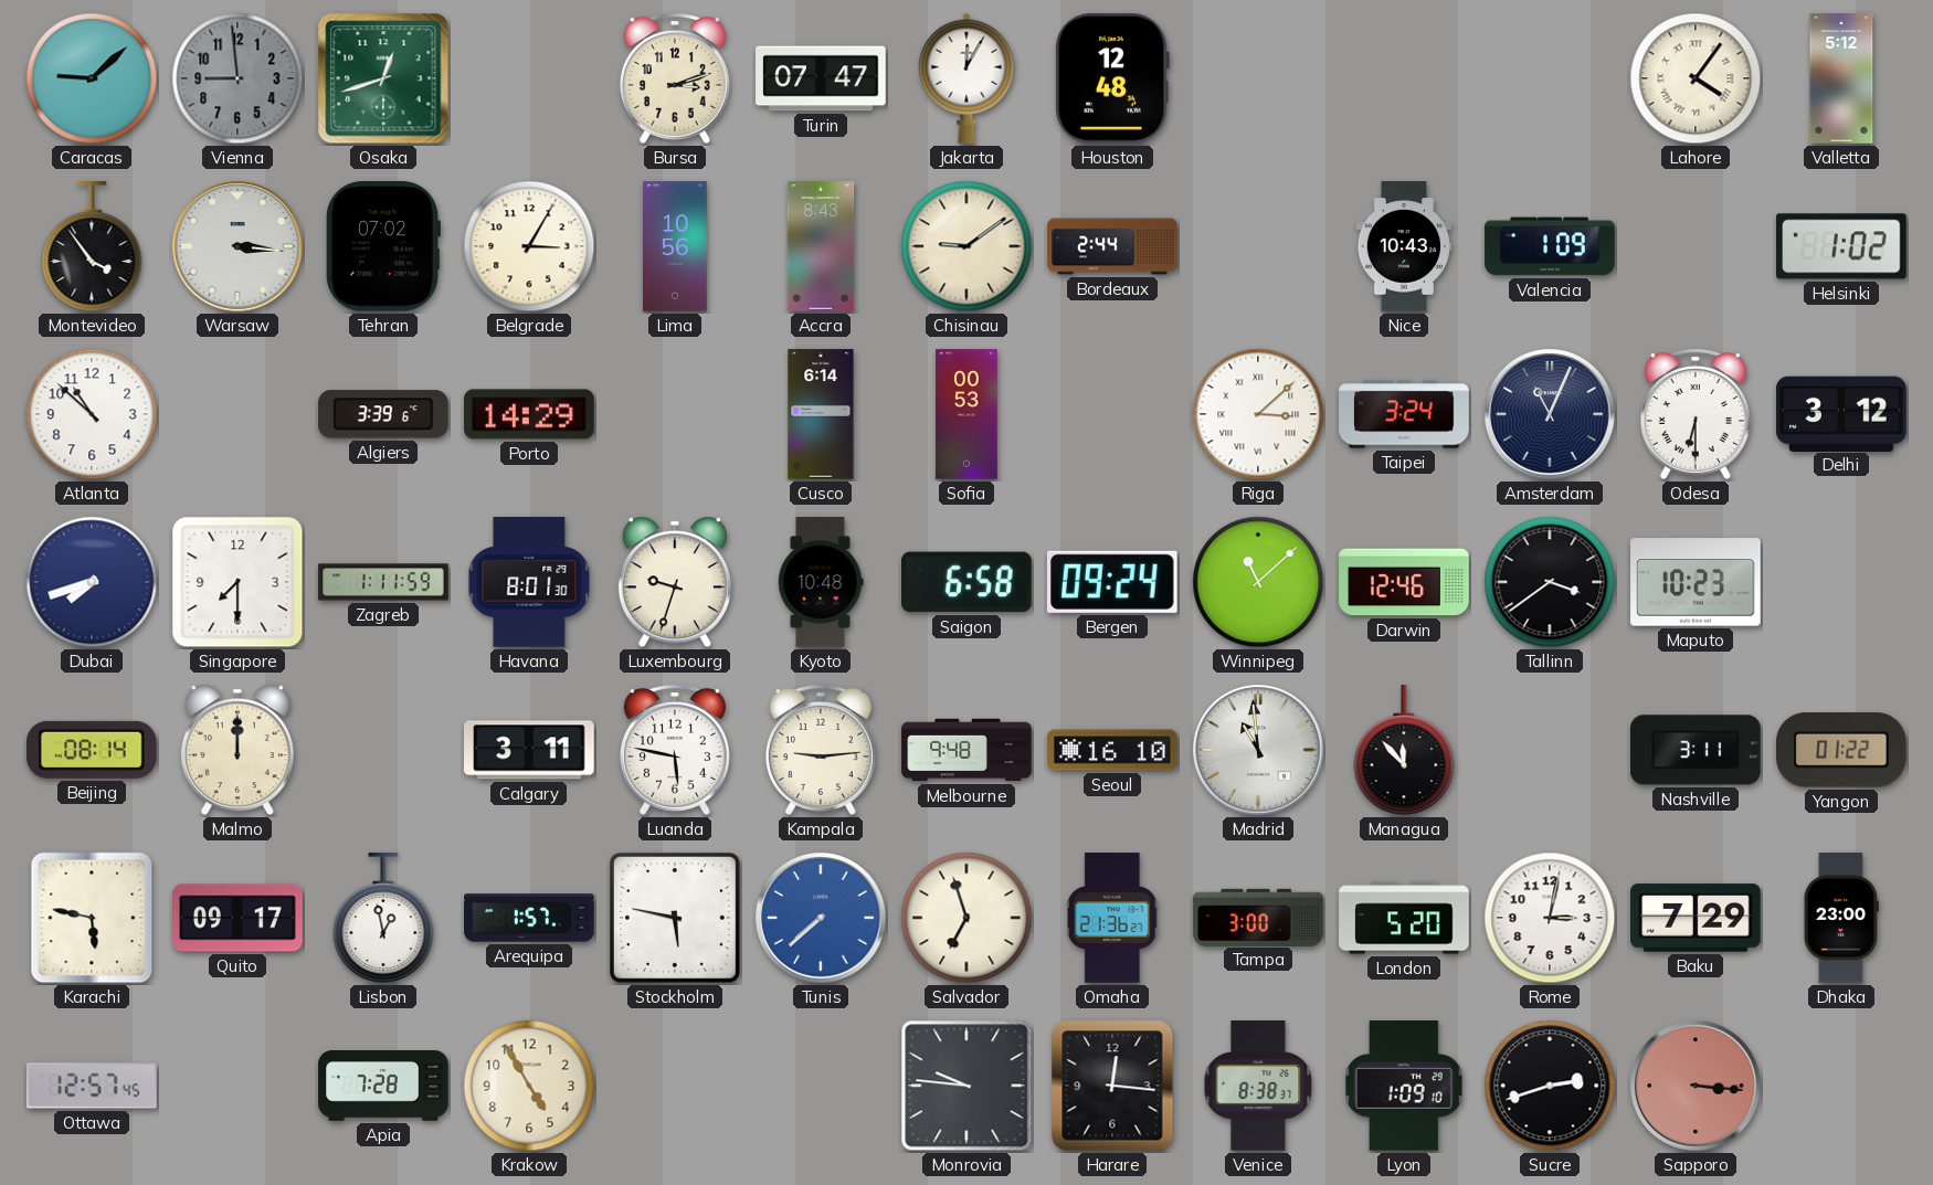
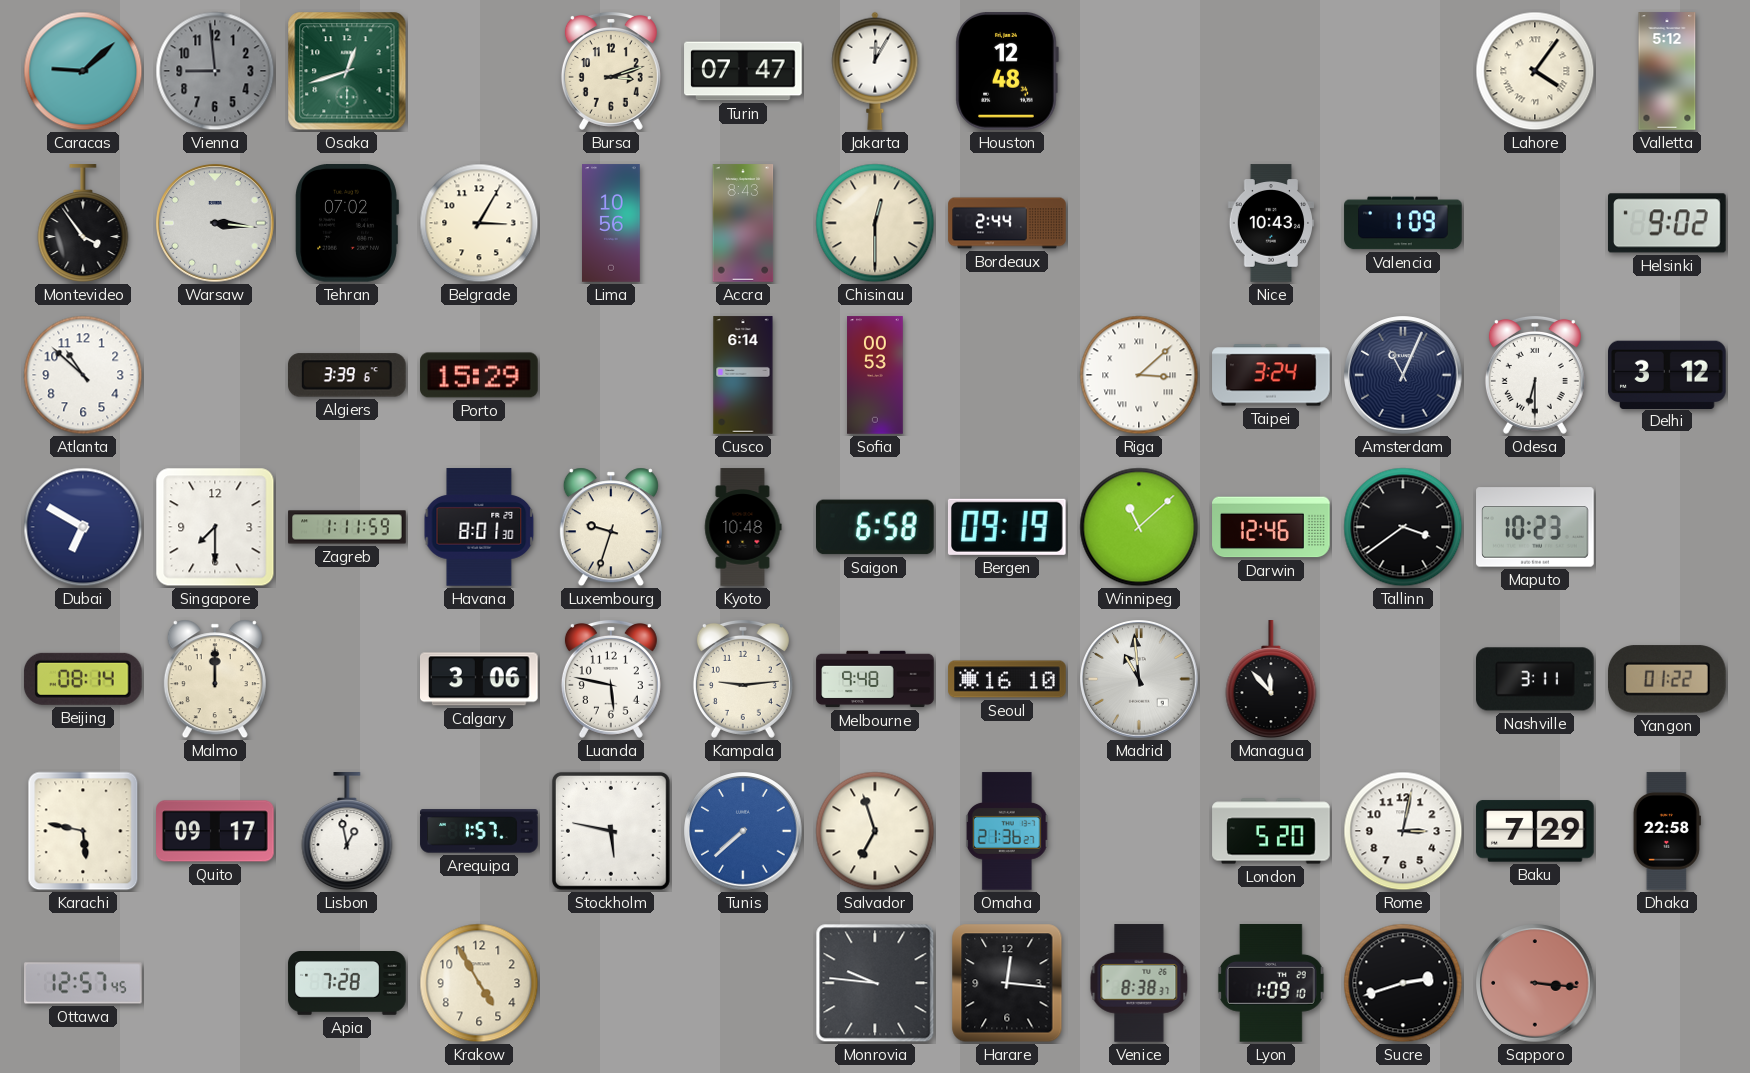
Chisinau: 9:09 -> 12:30 (875, 223)
Helsinki: 1:02 -> 9:02 (1668, 223)
Porto: 14:29 -> 15:29 (479, 375)
Dubai: 7:42 -> 6:50 (83, 527)
Bergen: 09:24 -> 09:19 (1007, 527)
Calgary: 3:11 -> 3:06 (480, 679)
Tampa: 3:00 -> none (1258, 917)
Dhaka: 23:00 -> 22:58 (1667, 831)
